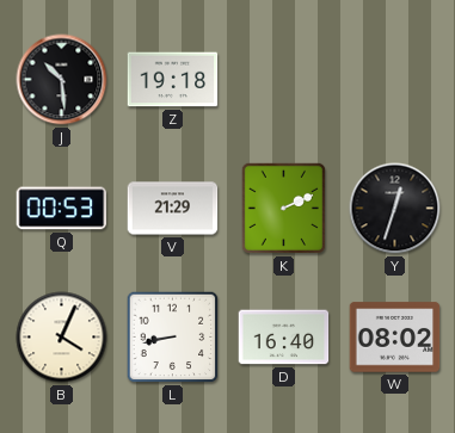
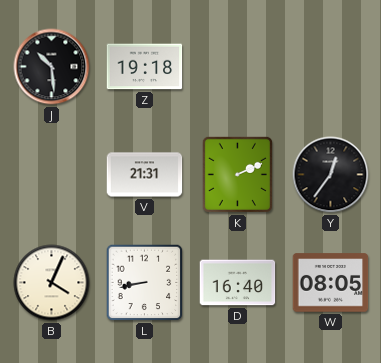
Q: 00:53 -> none (62, 209)
V: 21:29 -> 21:31 (145, 175)
Y: 12:33 -> 12:36 (331, 175)
W: 08:02 -> 08:05 (331, 283)
